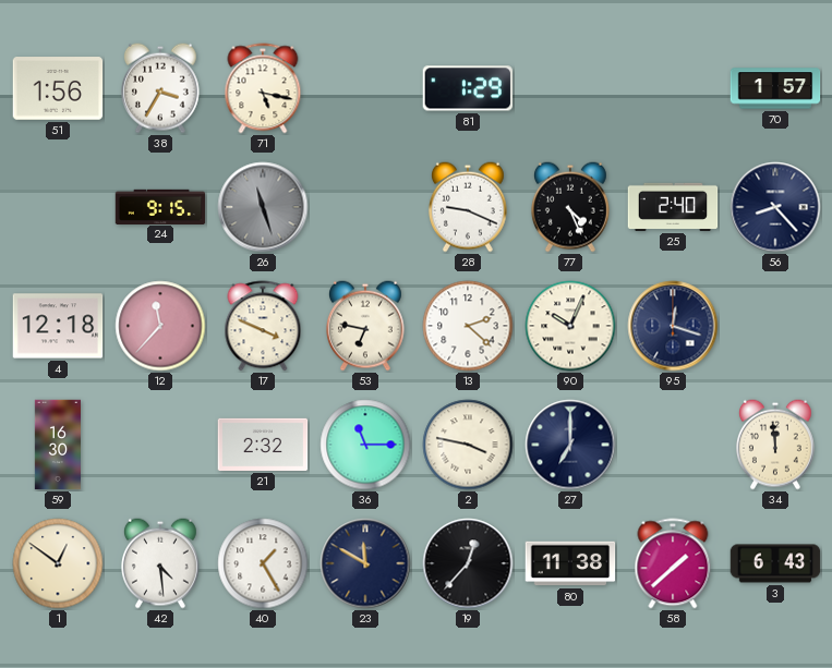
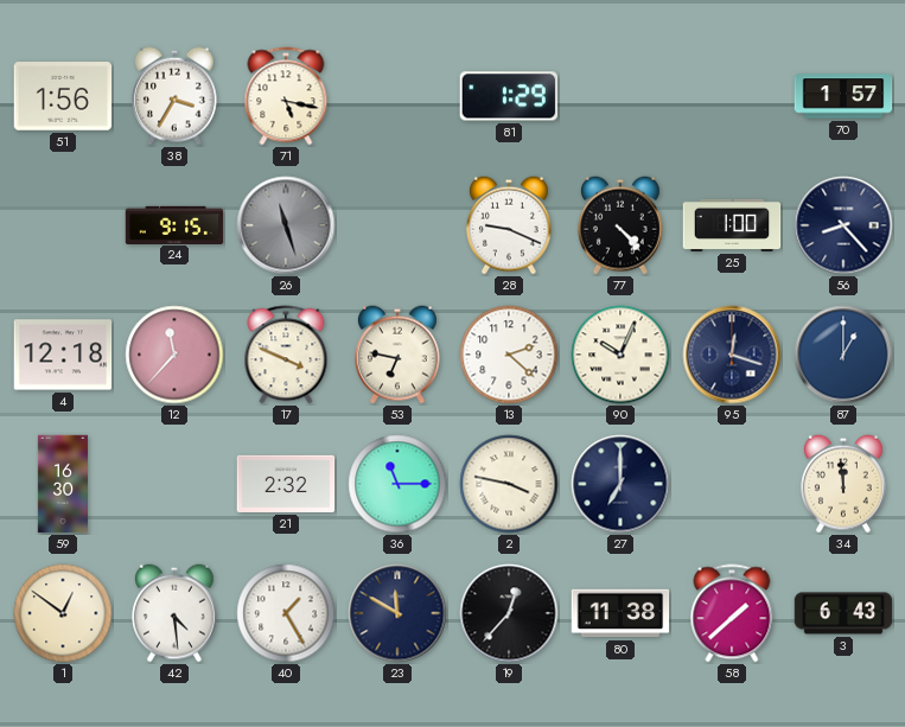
77: 4:26 -> 4:23 (620, 225)
25: 2:40 -> 1:00 (732, 225)
87: none -> 1:00 (843, 355)
